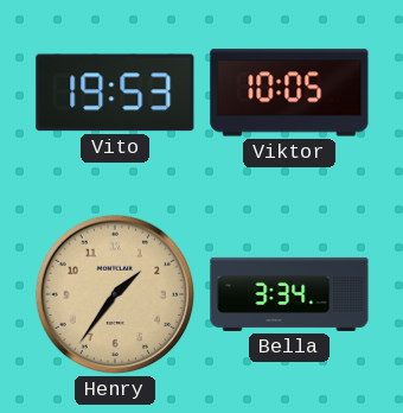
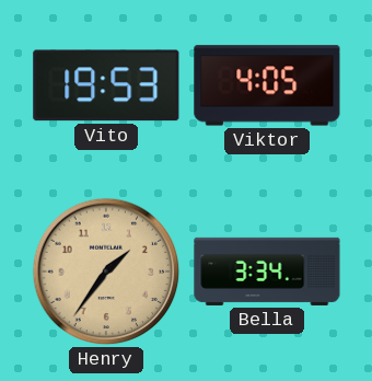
Viktor: 10:05 -> 4:05 (267, 85)
